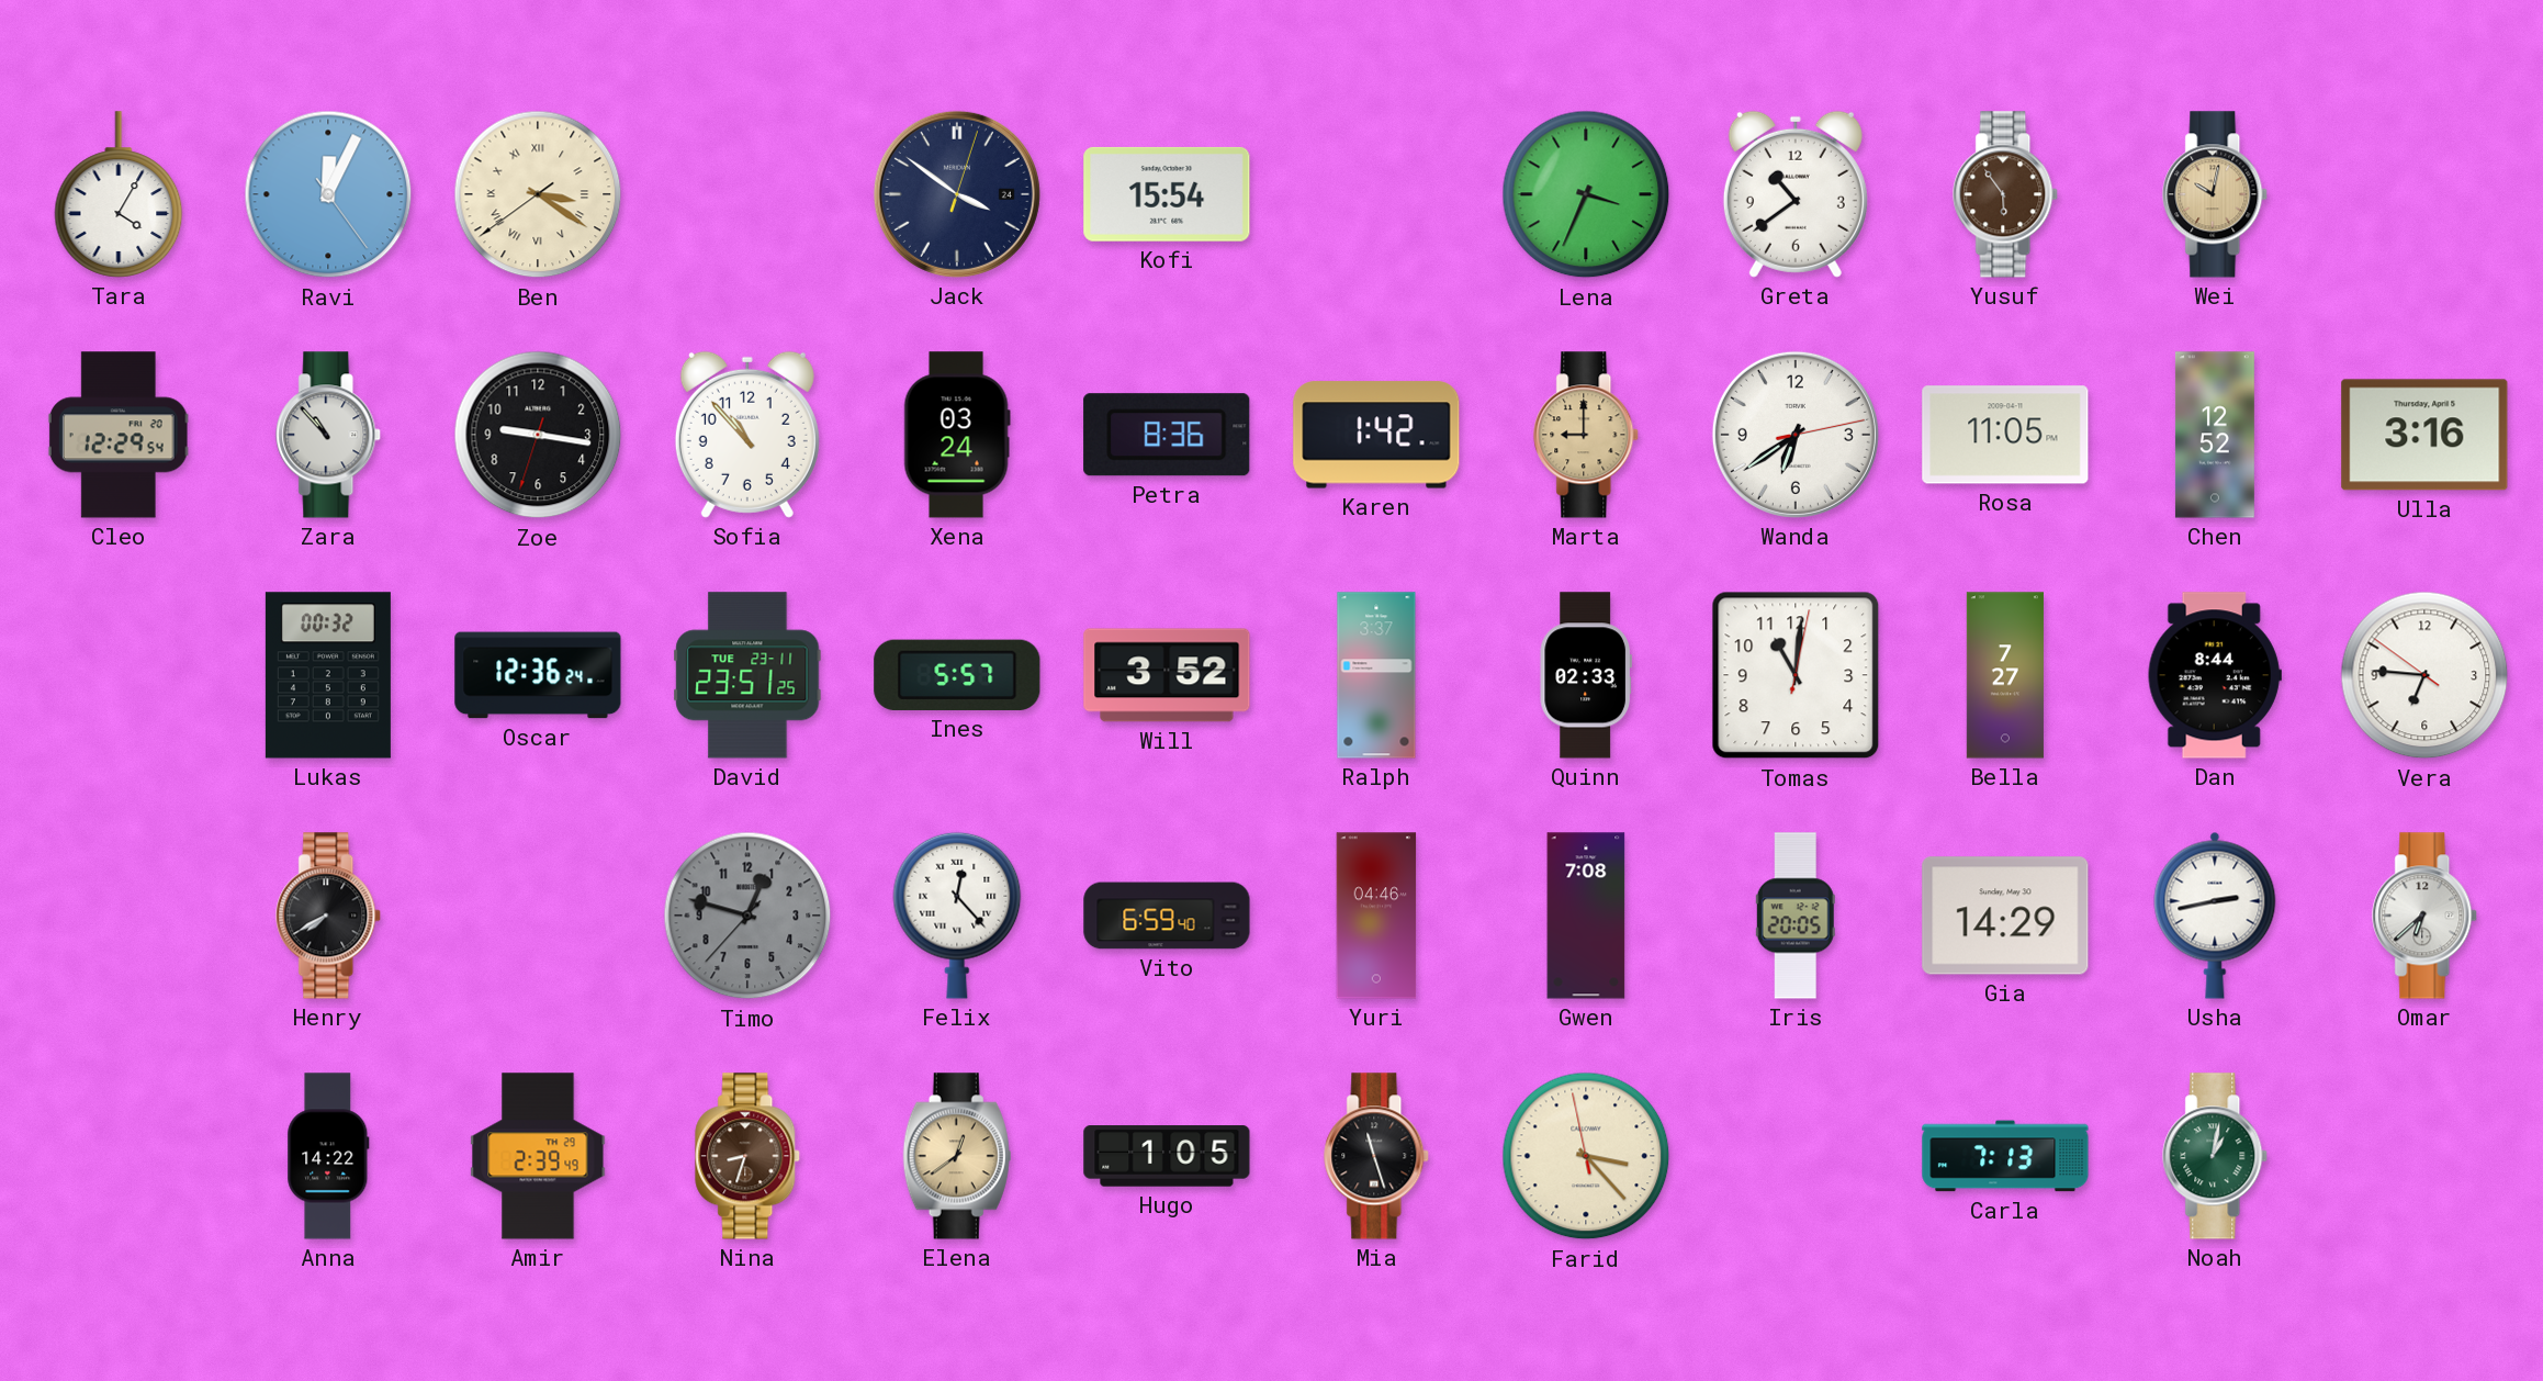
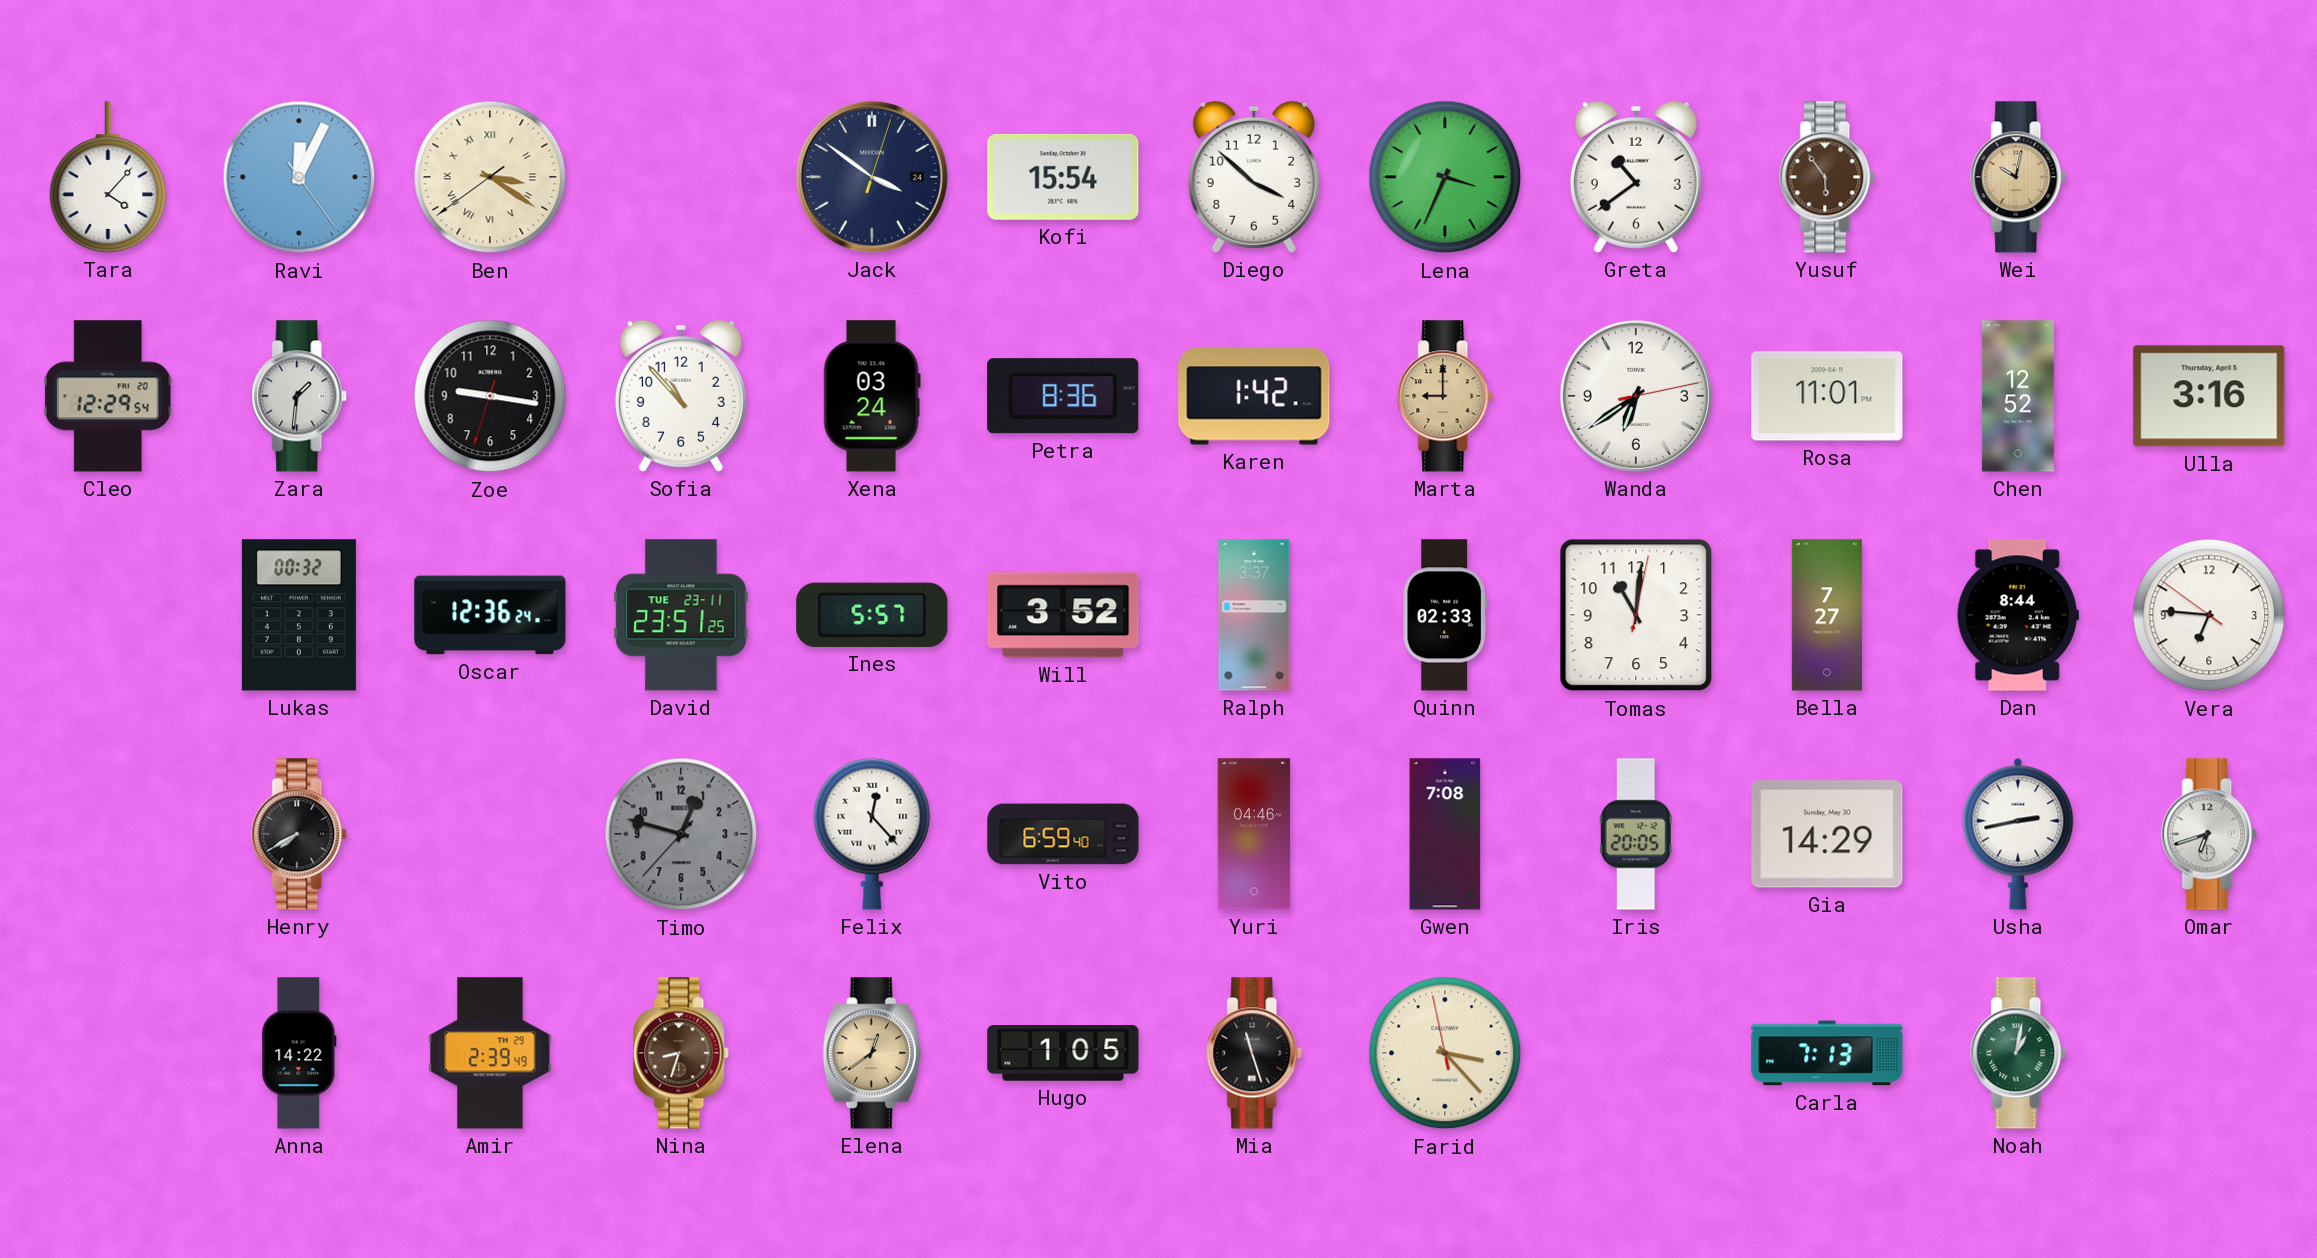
Tara: 4:05 -> 4:07 (108, 177)
Diego: none -> 3:52 (1254, 177)
Zara: 10:53 -> 1:31 (300, 396)
Rosa: 11:05 -> 11:01 (1827, 396)
Omar: 6:38 -> 6:42 (2210, 834)
